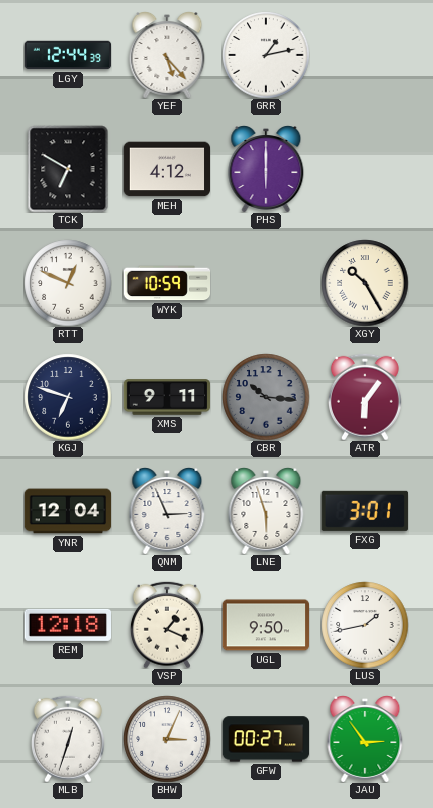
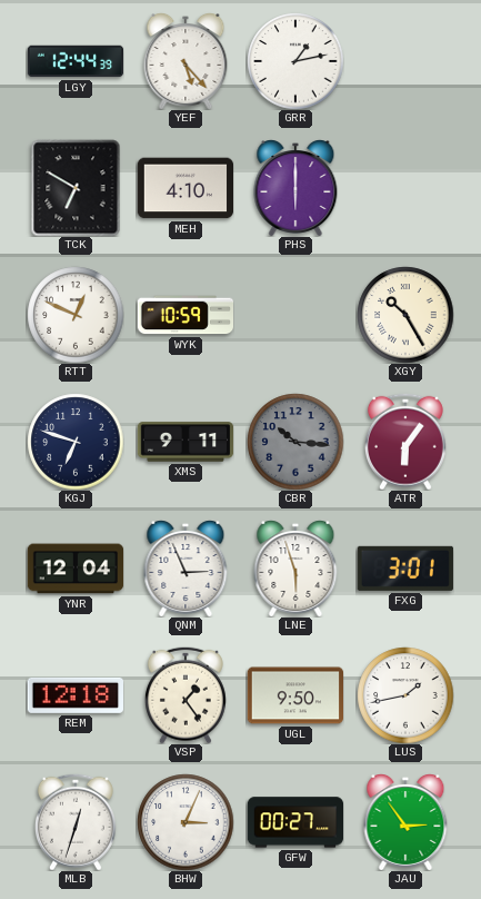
MEH: 4:12 -> 4:10 (184, 188)
VSP: 1:19 -> 1:24 (186, 695)
